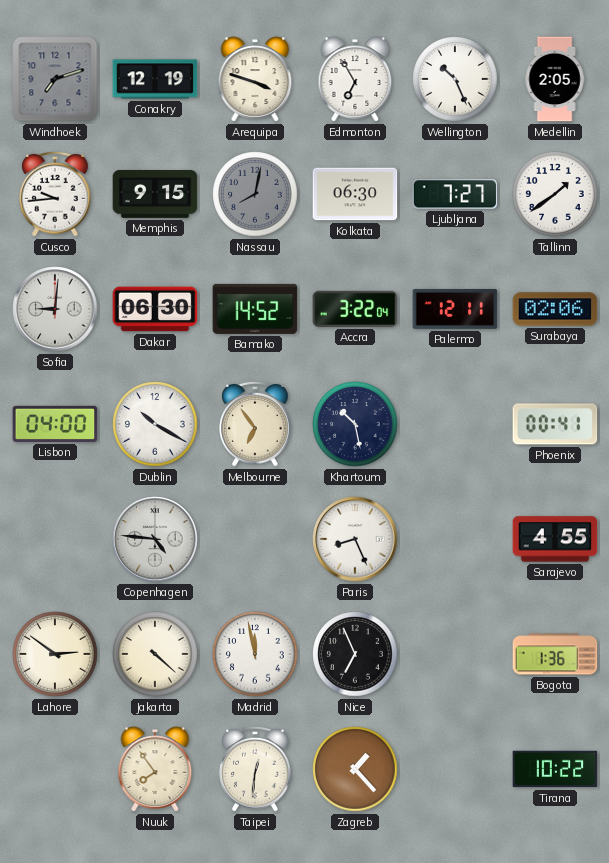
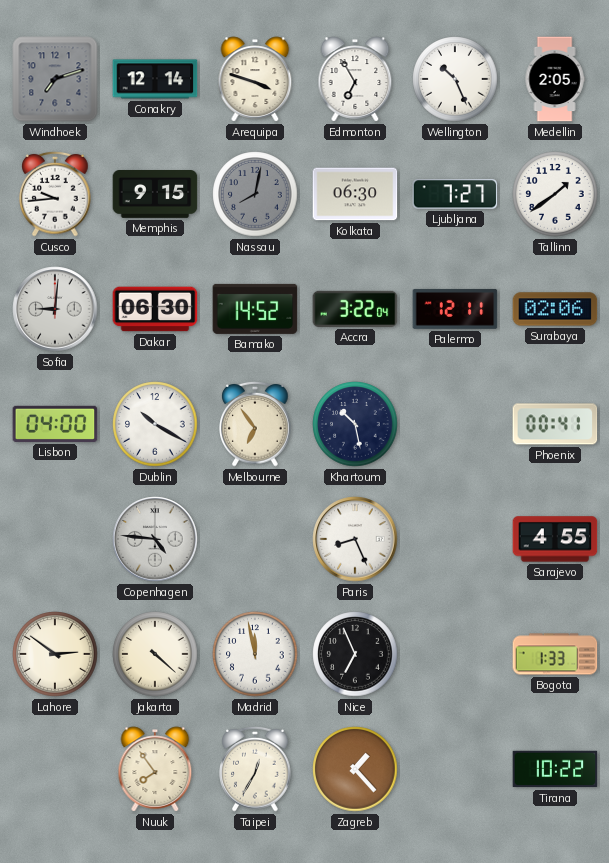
Conakry: 12:19 -> 12:14 (155, 79)
Bogota: 1:36 -> 1:33 (555, 654)
Taipei: 12:31 -> 12:35 (255, 769)
